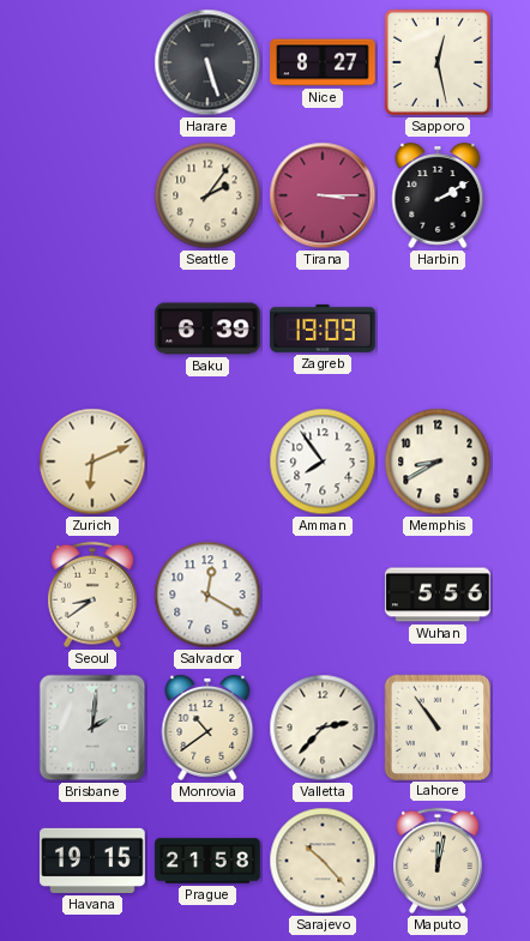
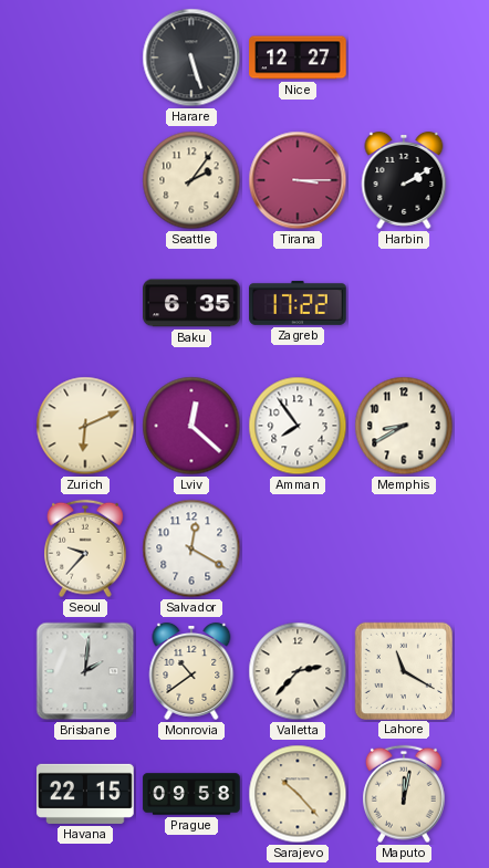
Nice: 8:27 -> 12:27 (298, 57)
Sapporo: 12:28 -> none (438, 62)
Baku: 6:39 -> 6:35 (191, 303)
Zagreb: 19:09 -> 17:22 (298, 303)
Lviv: none -> 12:22 (191, 426)
Seoul: 8:39 -> 9:37 (86, 548)
Wuhan: 5:56 -> none (438, 595)
Lahore: 10:54 -> 11:20 (403, 670)
Havana: 19:15 -> 22:15 (85, 794)
Prague: 21:58 -> 09:58 (191, 794)
